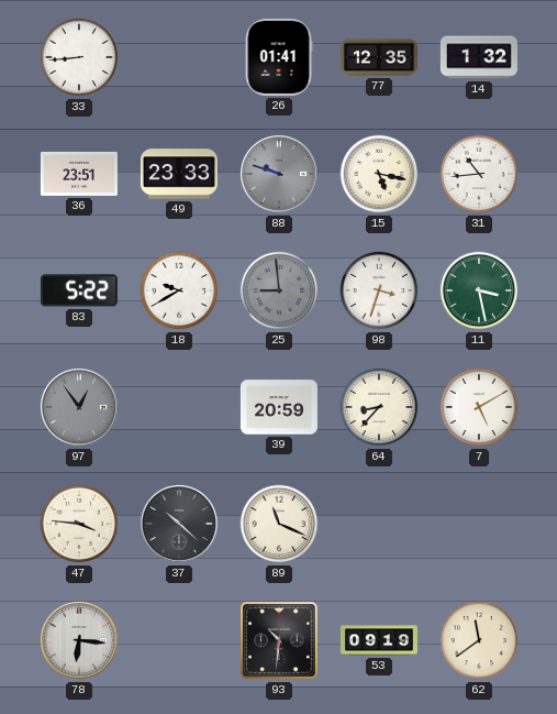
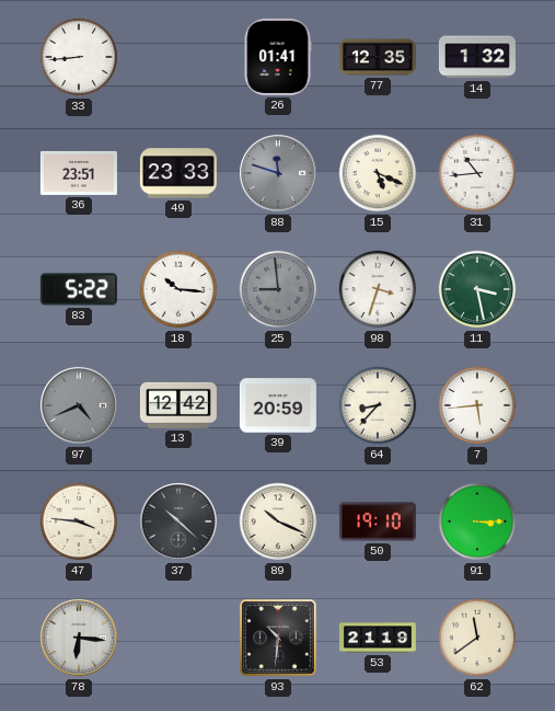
88: 9:48 -> 11:48 (278, 173)
15: 5:17 -> 5:19 (378, 173)
18: 9:40 -> 10:16 (178, 289)
97: 12:54 -> 4:41 (79, 405)
13: none -> 12:42 (178, 405)
7: 5:10 -> 5:44 (477, 405)
89: 11:19 -> 10:19 (278, 521)
50: none -> 19:10 (378, 521)
91: none -> 3:15 (477, 521)
53: 09:19 -> 21:19 (378, 638)
